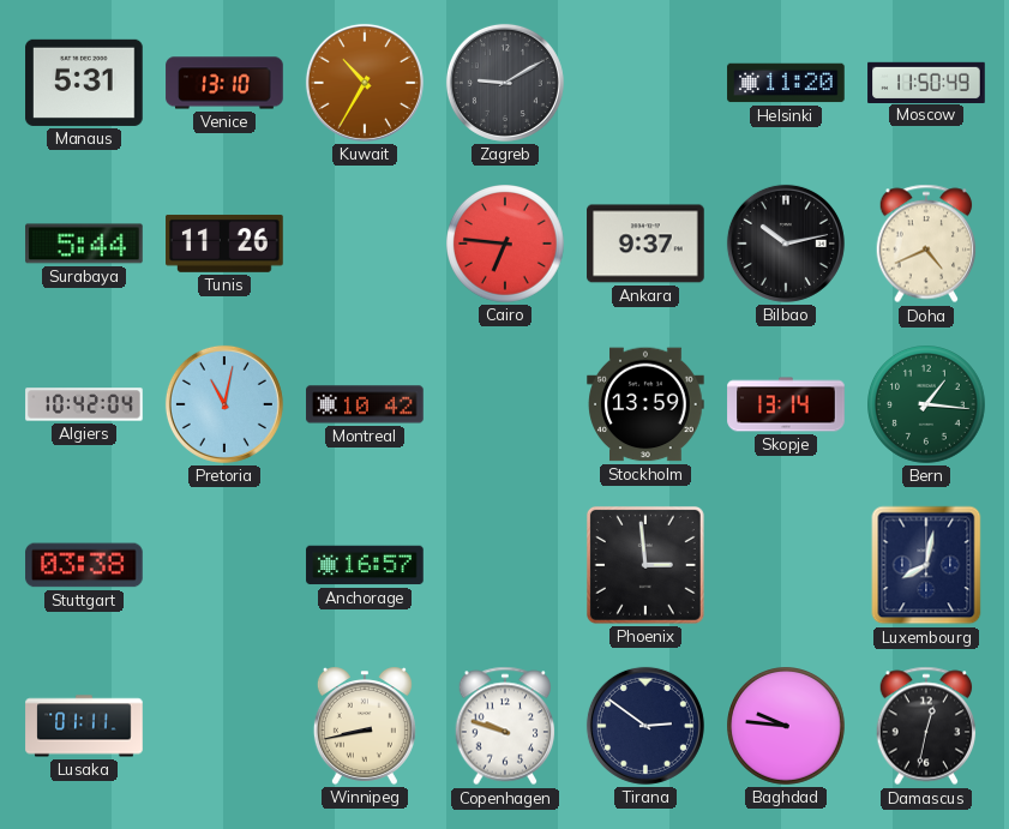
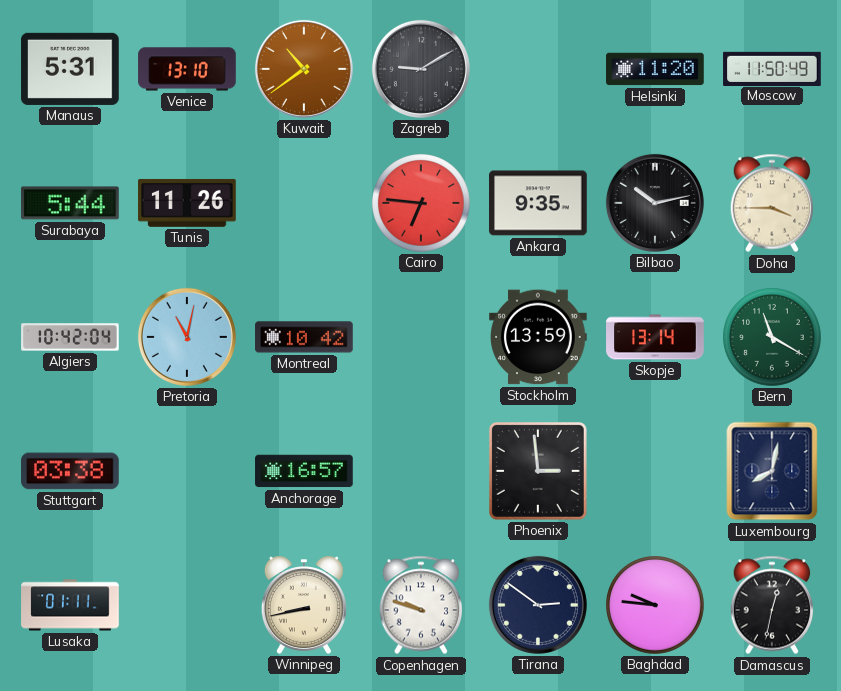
Kuwait: 10:35 -> 10:39 (304, 69)
Ankara: 9:37 -> 9:35 (538, 203)
Doha: 4:41 -> 3:45 (772, 203)
Bern: 1:16 -> 11:20 (773, 338)
